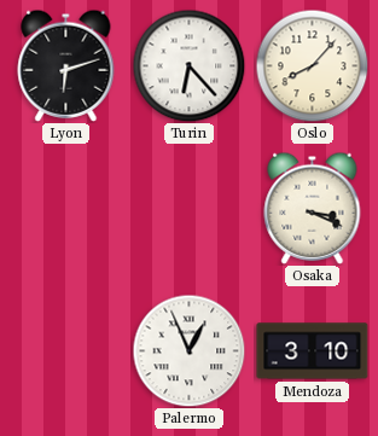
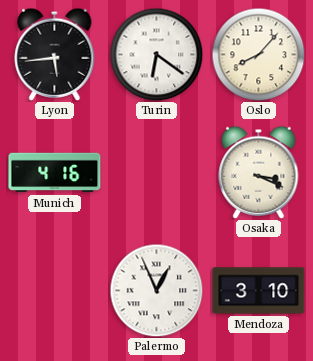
Lyon: 6:12 -> 5:44 (55, 54)
Turin: 6:23 -> 6:21 (156, 54)
Munich: none -> 4:16 (55, 173)
